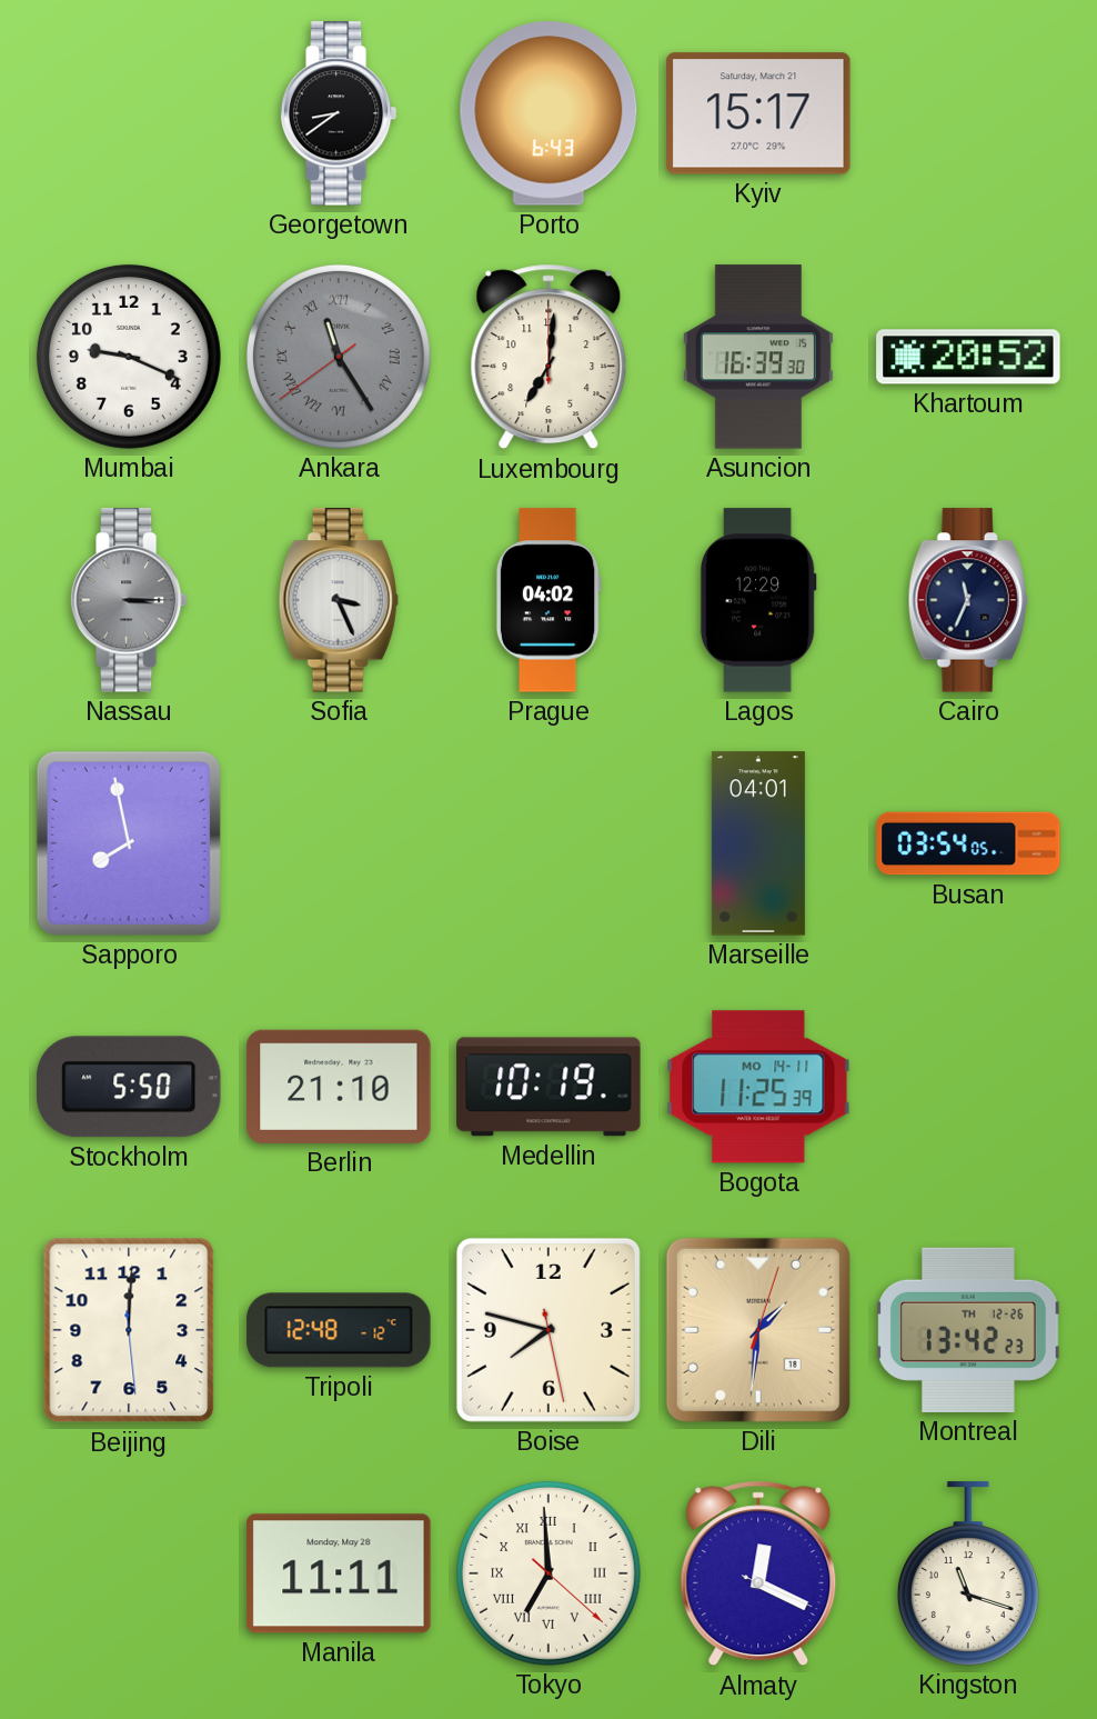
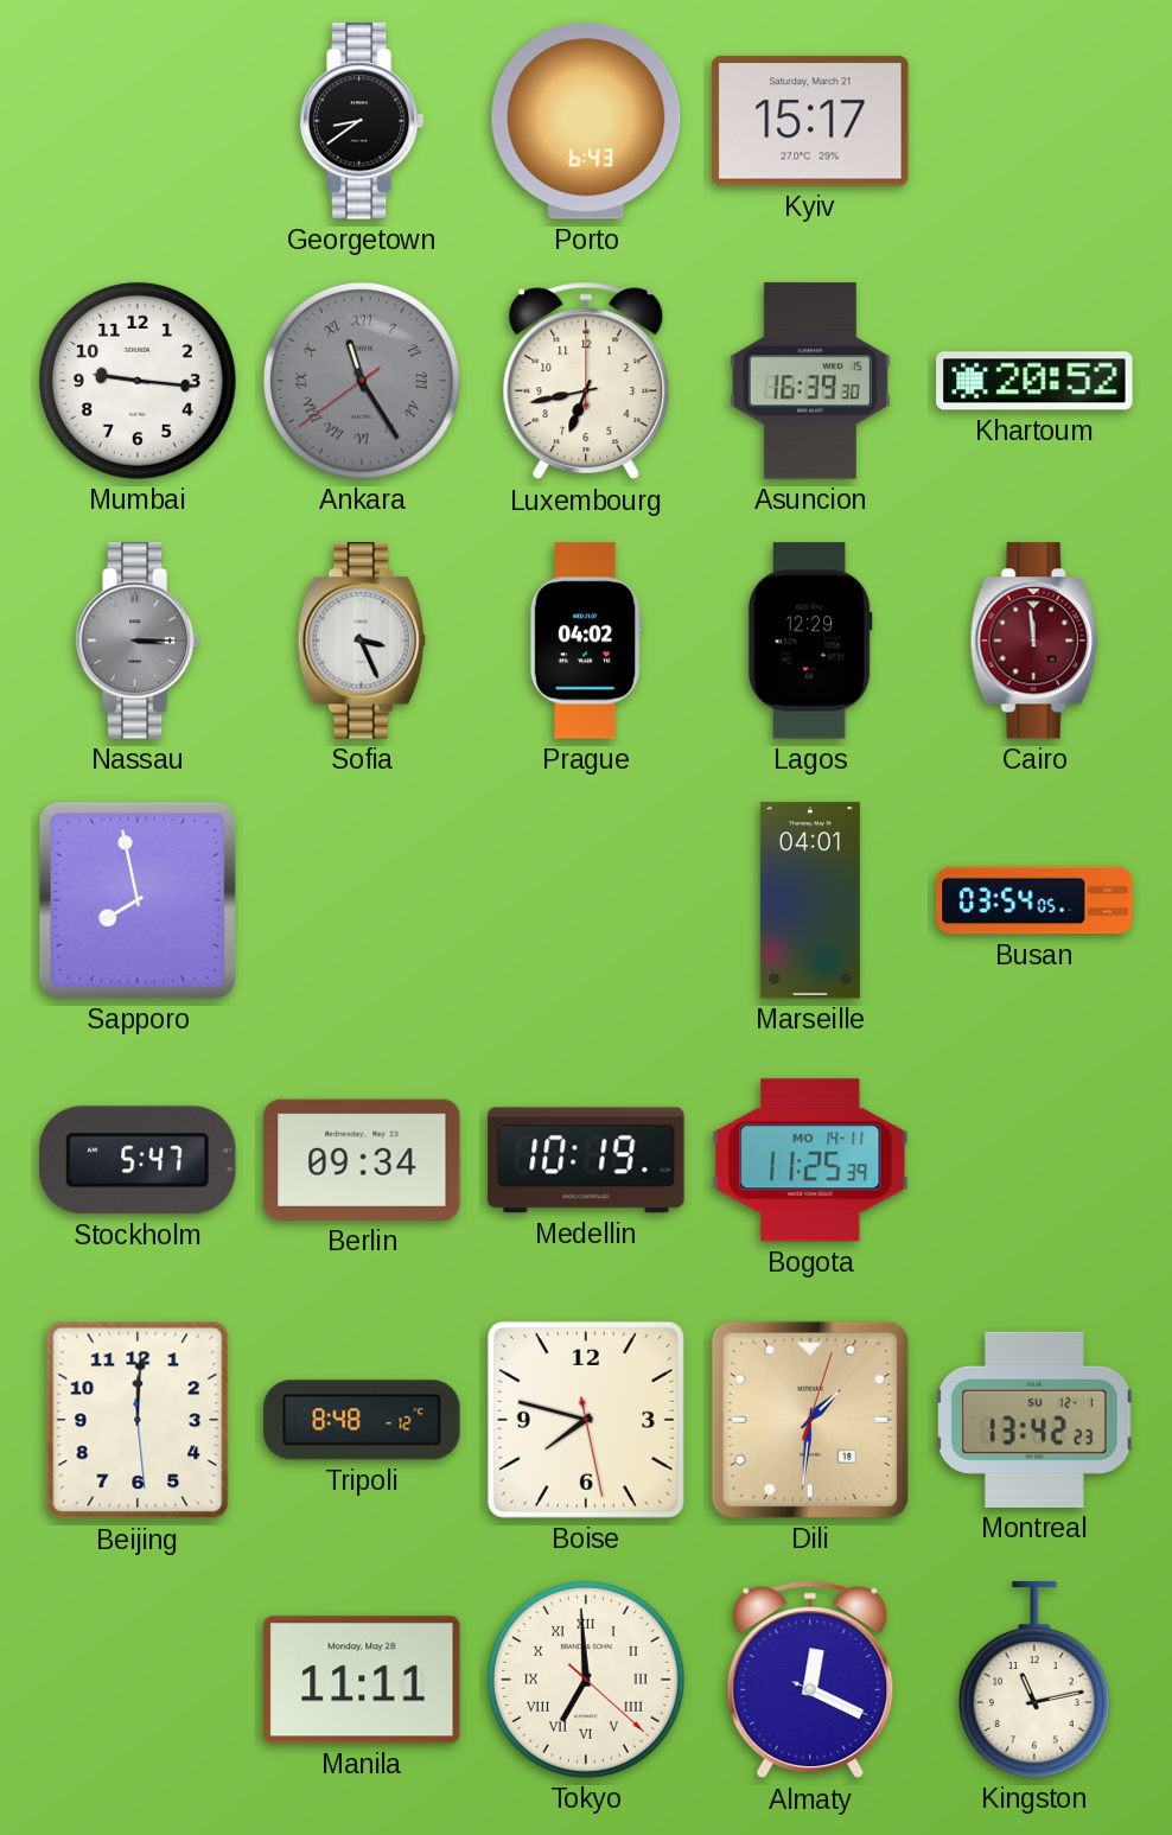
Mumbai: 9:19 -> 9:16 (138, 381)
Luxembourg: 7:01 -> 6:43 (586, 381)
Cairo: 11:34 -> 11:59 (1034, 641)
Cairo dial: navy -> burgundy (1034, 641)
Stockholm: 5:50 -> 5:47 (139, 1160)
Berlin: 21:10 -> 09:34 (362, 1160)
Tripoli: 12:48 -> 8:48 (362, 1420)
Montreal date: TH 12-26 -> SU 12-1 (1034, 1420)
Kingston: 11:18 -> 11:13 (1034, 1680)
